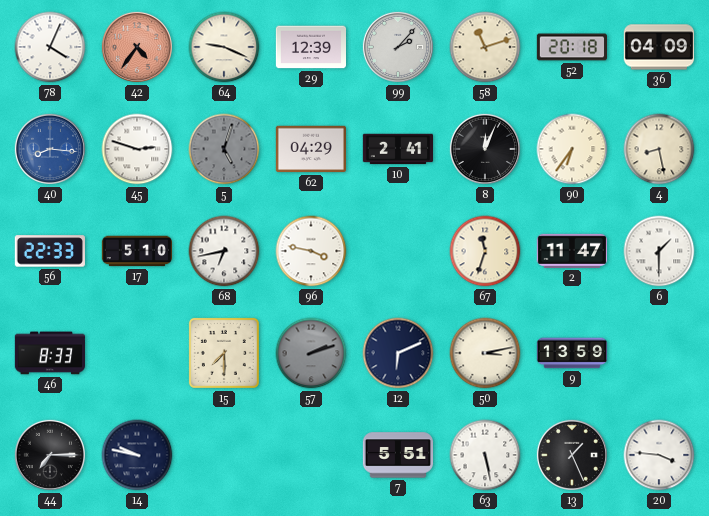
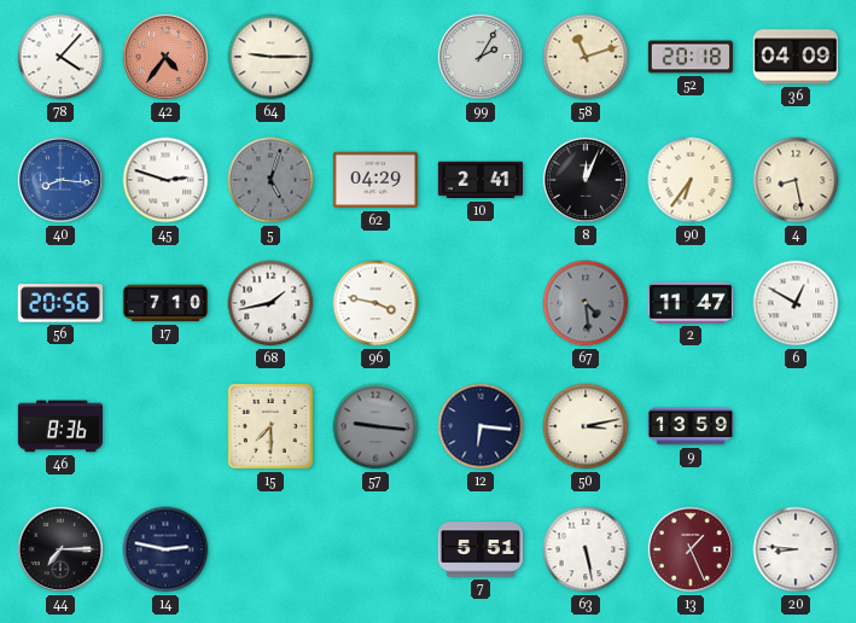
78: 4:04 -> 4:07 (60, 57)
64: 9:19 -> 9:15 (270, 57)
29: 12:39 -> none (310, 47)
99: 2:07 -> 2:05 (481, 57)
56: 22:33 -> 20:56 (59, 303)
17: 5:10 -> 7:10 (165, 303)
68: 6:43 -> 1:43 (270, 303)
67: 11:33 -> 4:29 (586, 303)
67 dial: cream -> grey (586, 303)
6: 1:30 -> 12:50 (796, 303)
46: 8:33 -> 8:36 (59, 426)
57: 2:12 -> 9:16 (375, 426)
12: 6:11 -> 6:16 (481, 426)
14: 9:47 -> 2:47 (165, 549)
13 dial: black -> burgundy (691, 549)
20: 3:46 -> 8:46 (796, 549)
